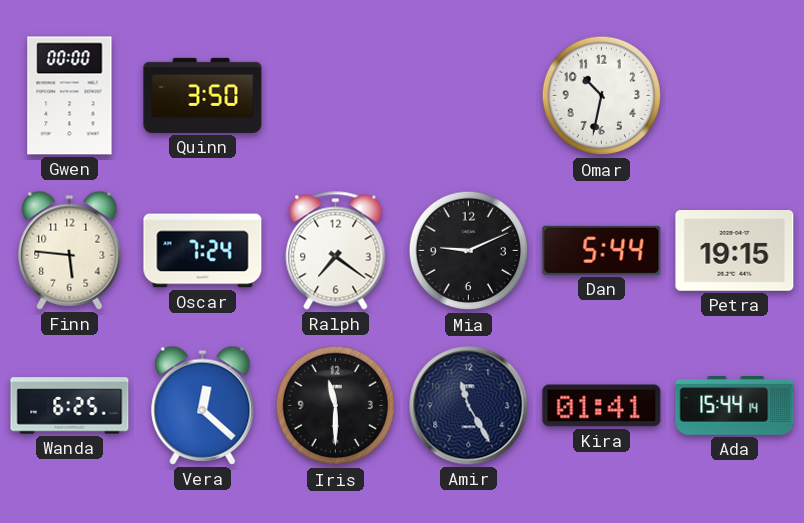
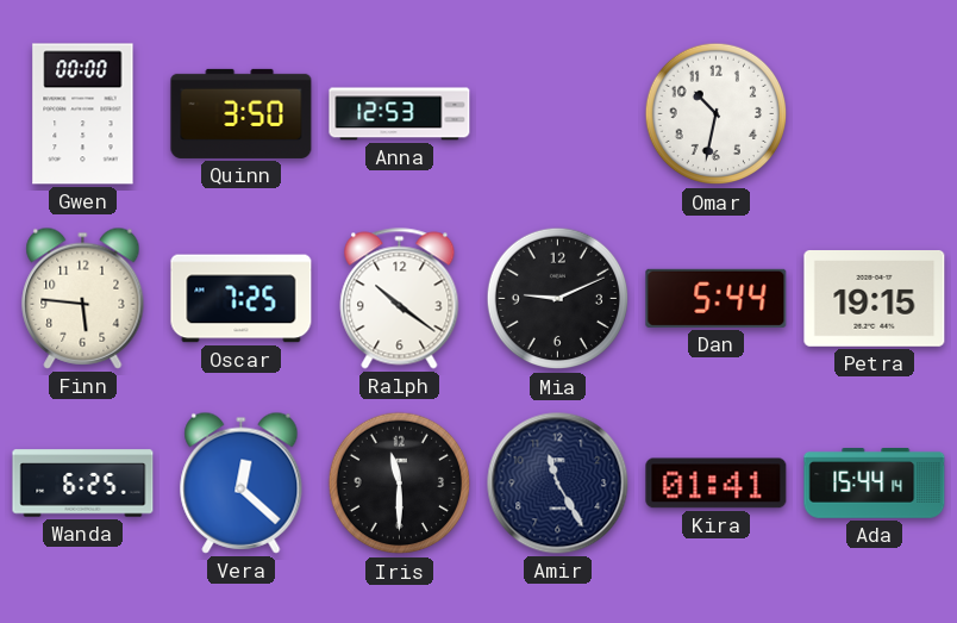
Anna: none -> 12:53 (400, 114)
Oscar: 7:24 -> 7:25 (242, 299)
Ralph: 7:21 -> 10:21 (400, 299)
